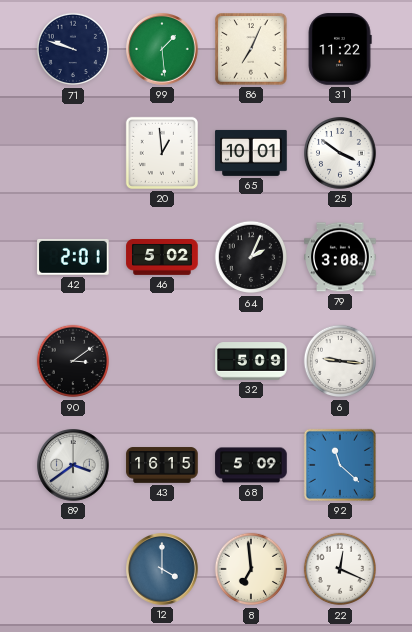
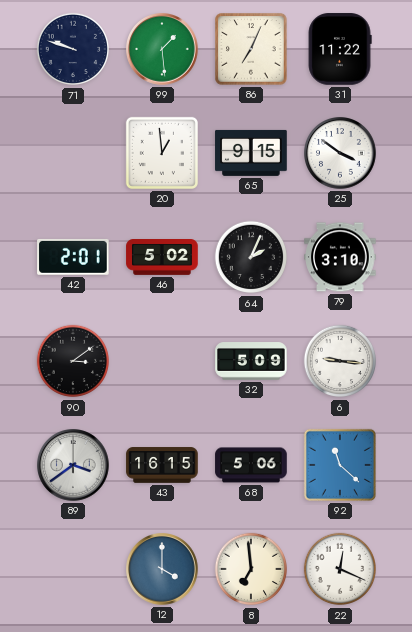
65: 10:01 -> 9:15 (251, 153)
79: 3:08 -> 3:10 (340, 257)
68: 5:09 -> 5:06 (251, 465)
